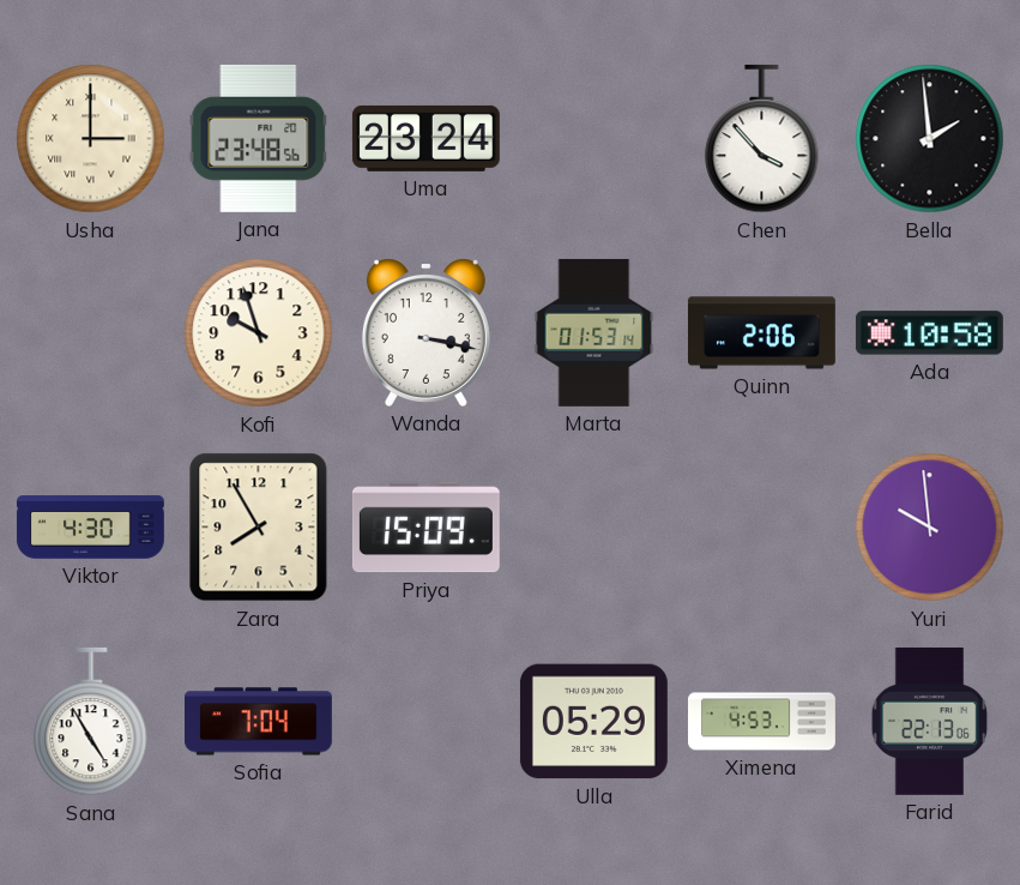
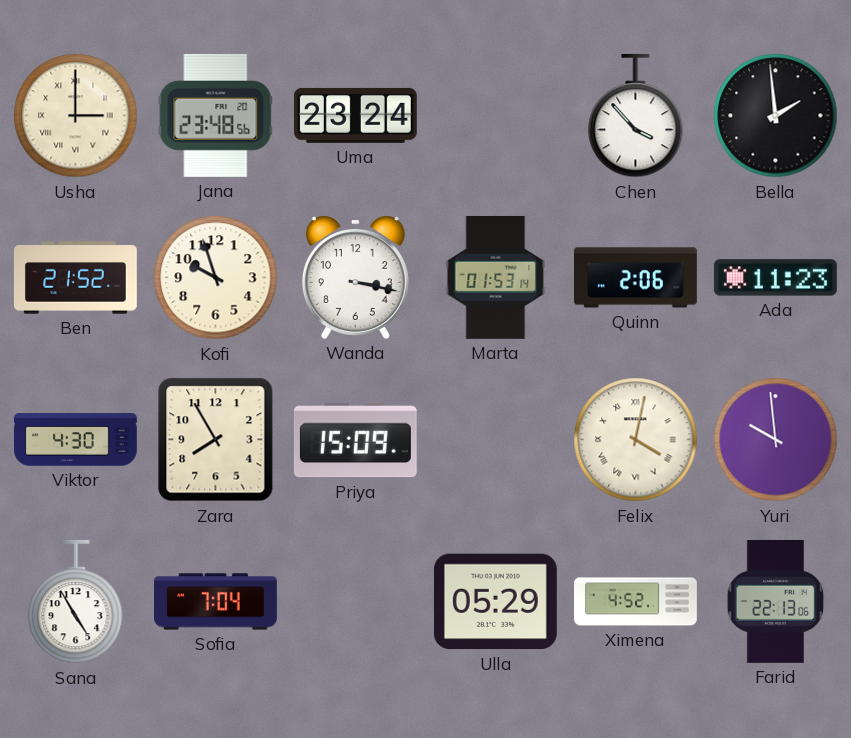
Ben: none -> 21:52 (75, 278)
Ada: 10:58 -> 11:23 (775, 278)
Felix: none -> 4:02 (636, 440)
Ximena: 4:53 -> 4:52 (636, 602)
